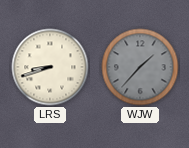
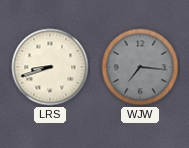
WJW: 1:37 -> 7:16 (140, 67)
